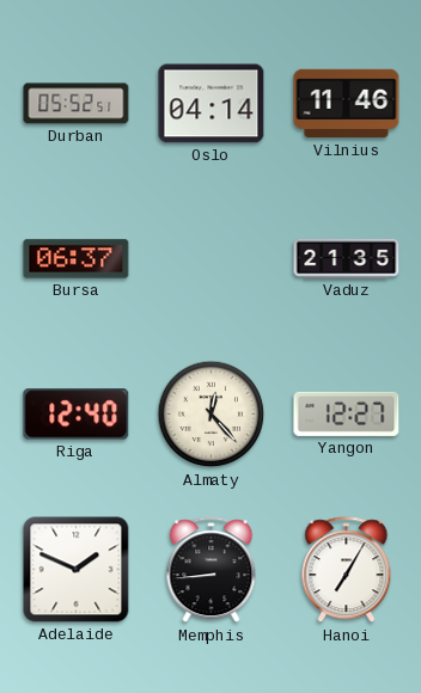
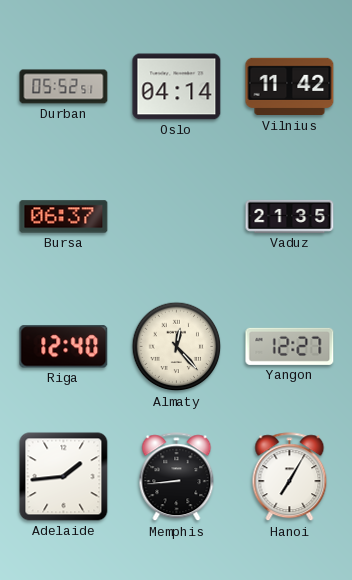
Vilnius: 11:46 -> 11:42 (290, 87)
Adelaide: 1:49 -> 1:44 (64, 477)
